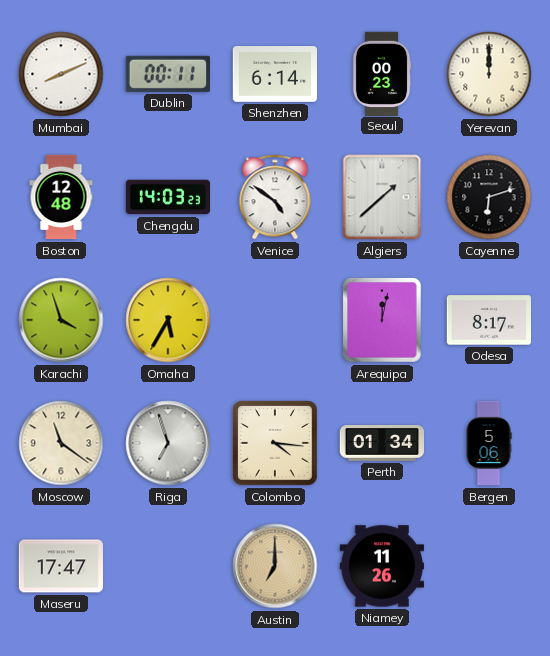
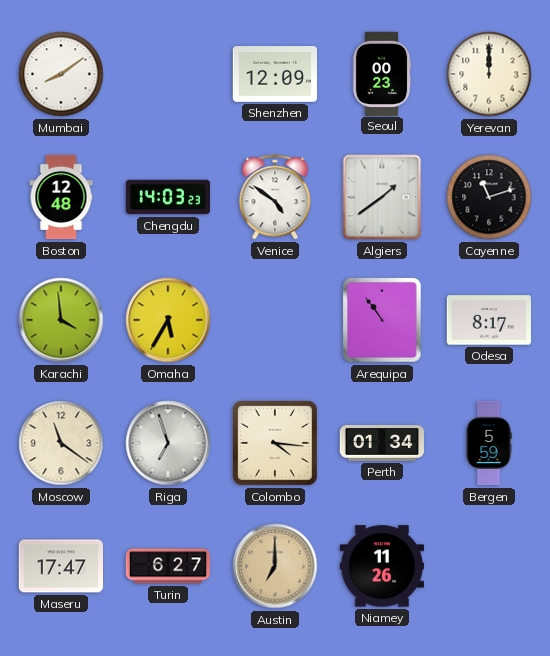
Mumbai: 8:11 -> 8:09 (61, 74)
Dublin: 00:11 -> none (168, 74)
Shenzhen: 6:14 -> 12:09 (274, 74)
Algiers: 1:38 -> 1:39 (382, 197)
Cayenne: 6:12 -> 11:12 (489, 197)
Karachi: 3:57 -> 3:59 (61, 320)
Arequipa: 12:02 -> 10:54 (382, 320)
Bergen: 5:06 -> 5:59 (489, 443)
Turin: none -> 6:27 (168, 566)
